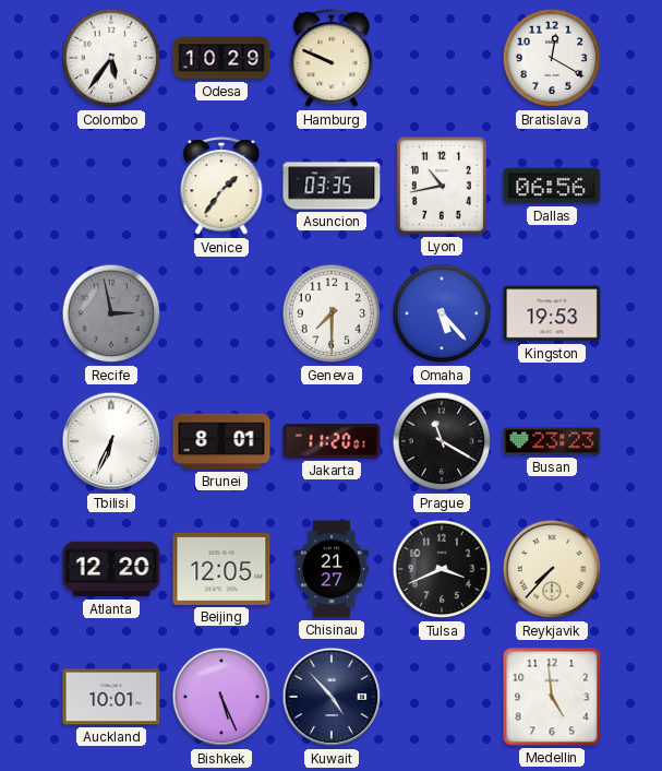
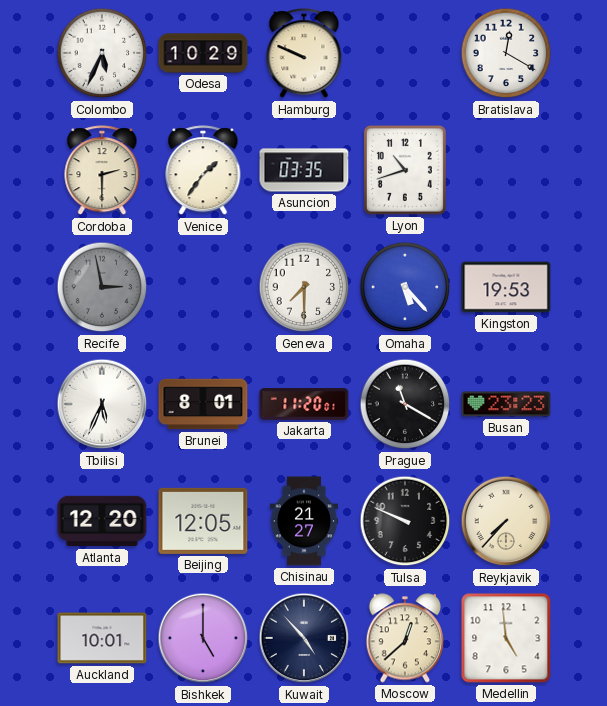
Colombo: 5:36 -> 5:34 (102, 53)
Cordoba: none -> 2:30 (102, 171)
Lyon: 10:43 -> 10:42 (405, 170)
Dallas: 06:56 -> none (552, 186)
Tbilisi: 6:34 -> 5:34 (102, 404)
Tulsa: 3:41 -> 9:49 (405, 521)
Bishkek: 5:26 -> 5:00 (203, 638)
Moscow: none -> 12:38 (404, 638)
